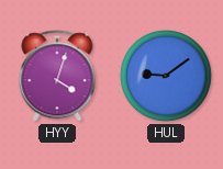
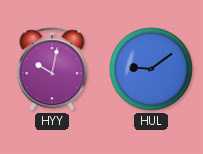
HYY: 4:03 -> 10:02 (52, 69)
